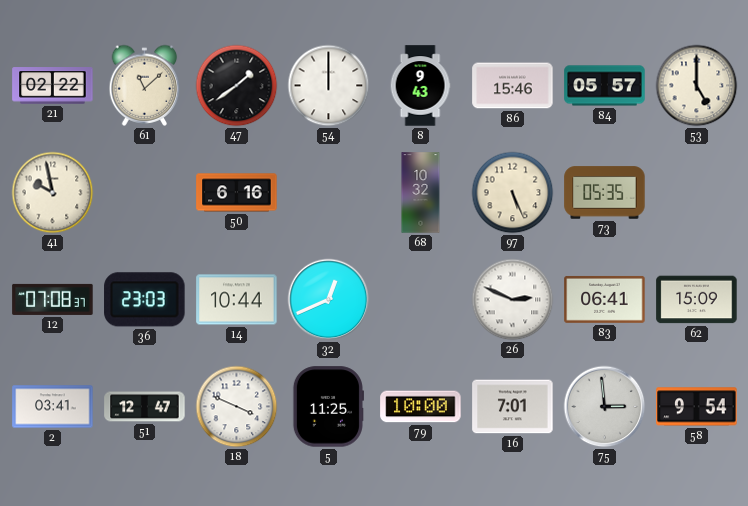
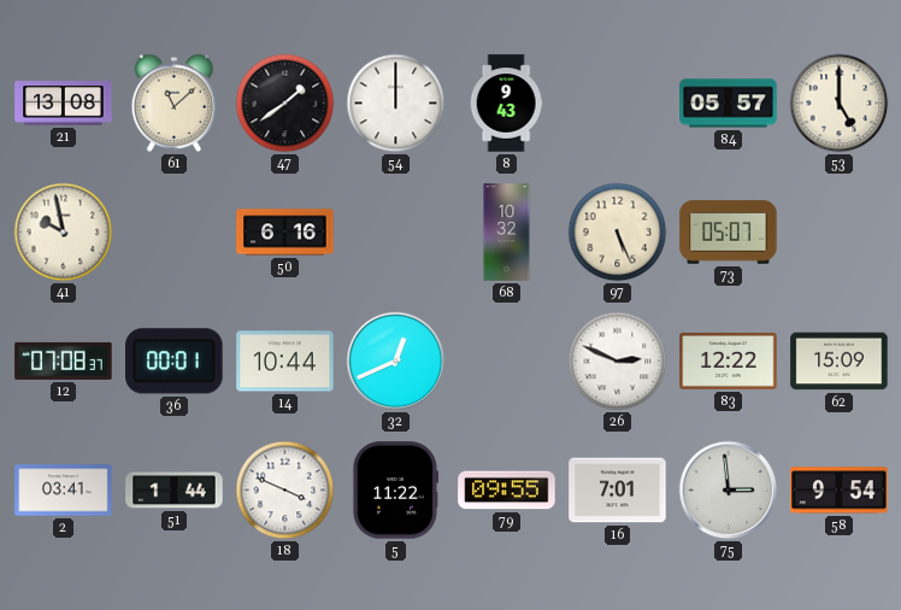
21: 02:22 -> 13:08 (64, 104)
86: 15:46 -> none (513, 86)
73: 05:35 -> 05:07 (729, 233)
36: 23:03 -> 00:01 (175, 362)
83: 06:41 -> 12:22 (729, 360)
51: 12:47 -> 1:44 (175, 491)
5: 11:25 -> 11:22 (395, 491)
79: 10:00 -> 09:55 (507, 491)
